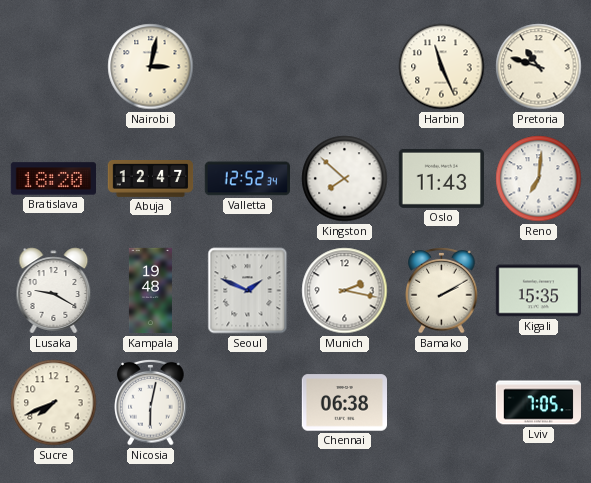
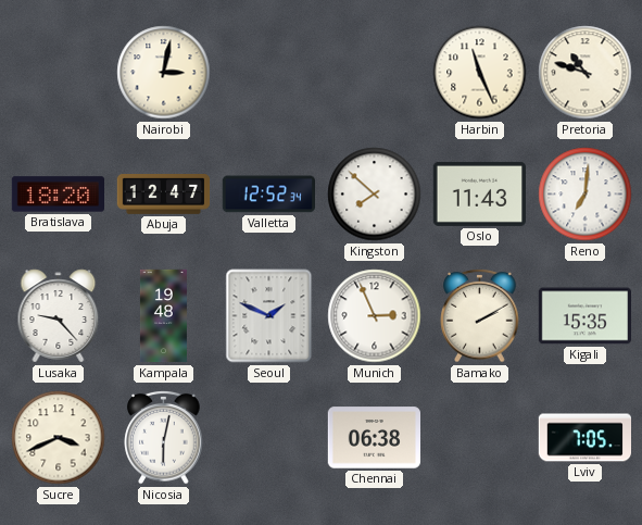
Lusaka: 9:20 -> 9:23 (59, 316)
Munich: 2:17 -> 2:56 (375, 316)
Sucre: 7:41 -> 3:41 (59, 438)
